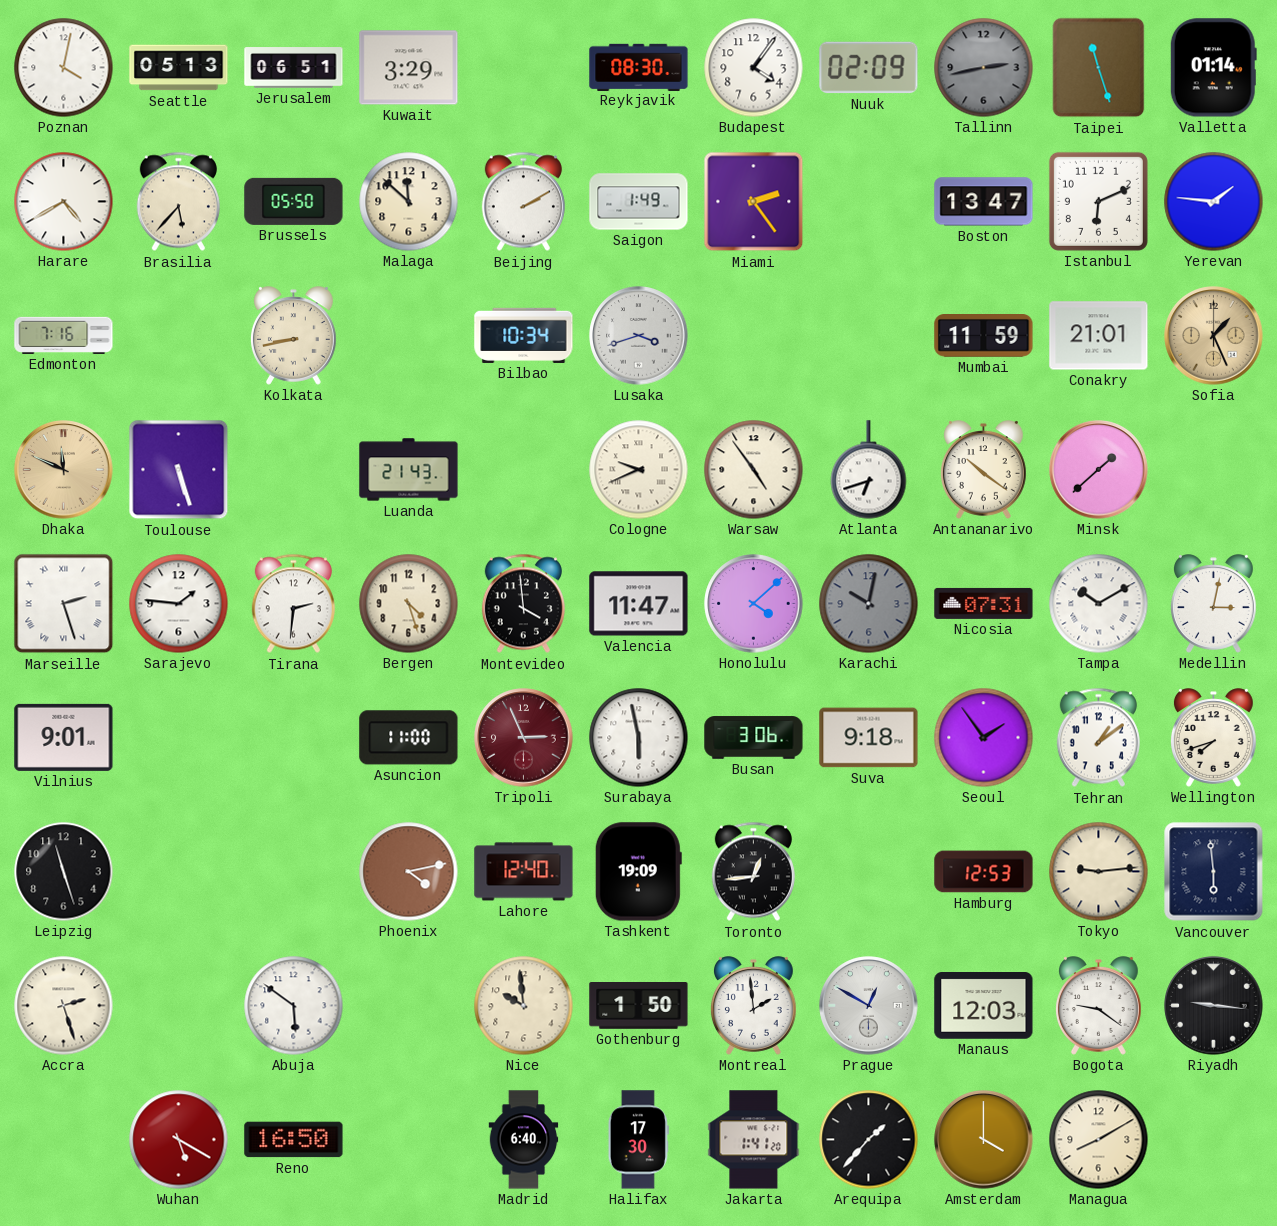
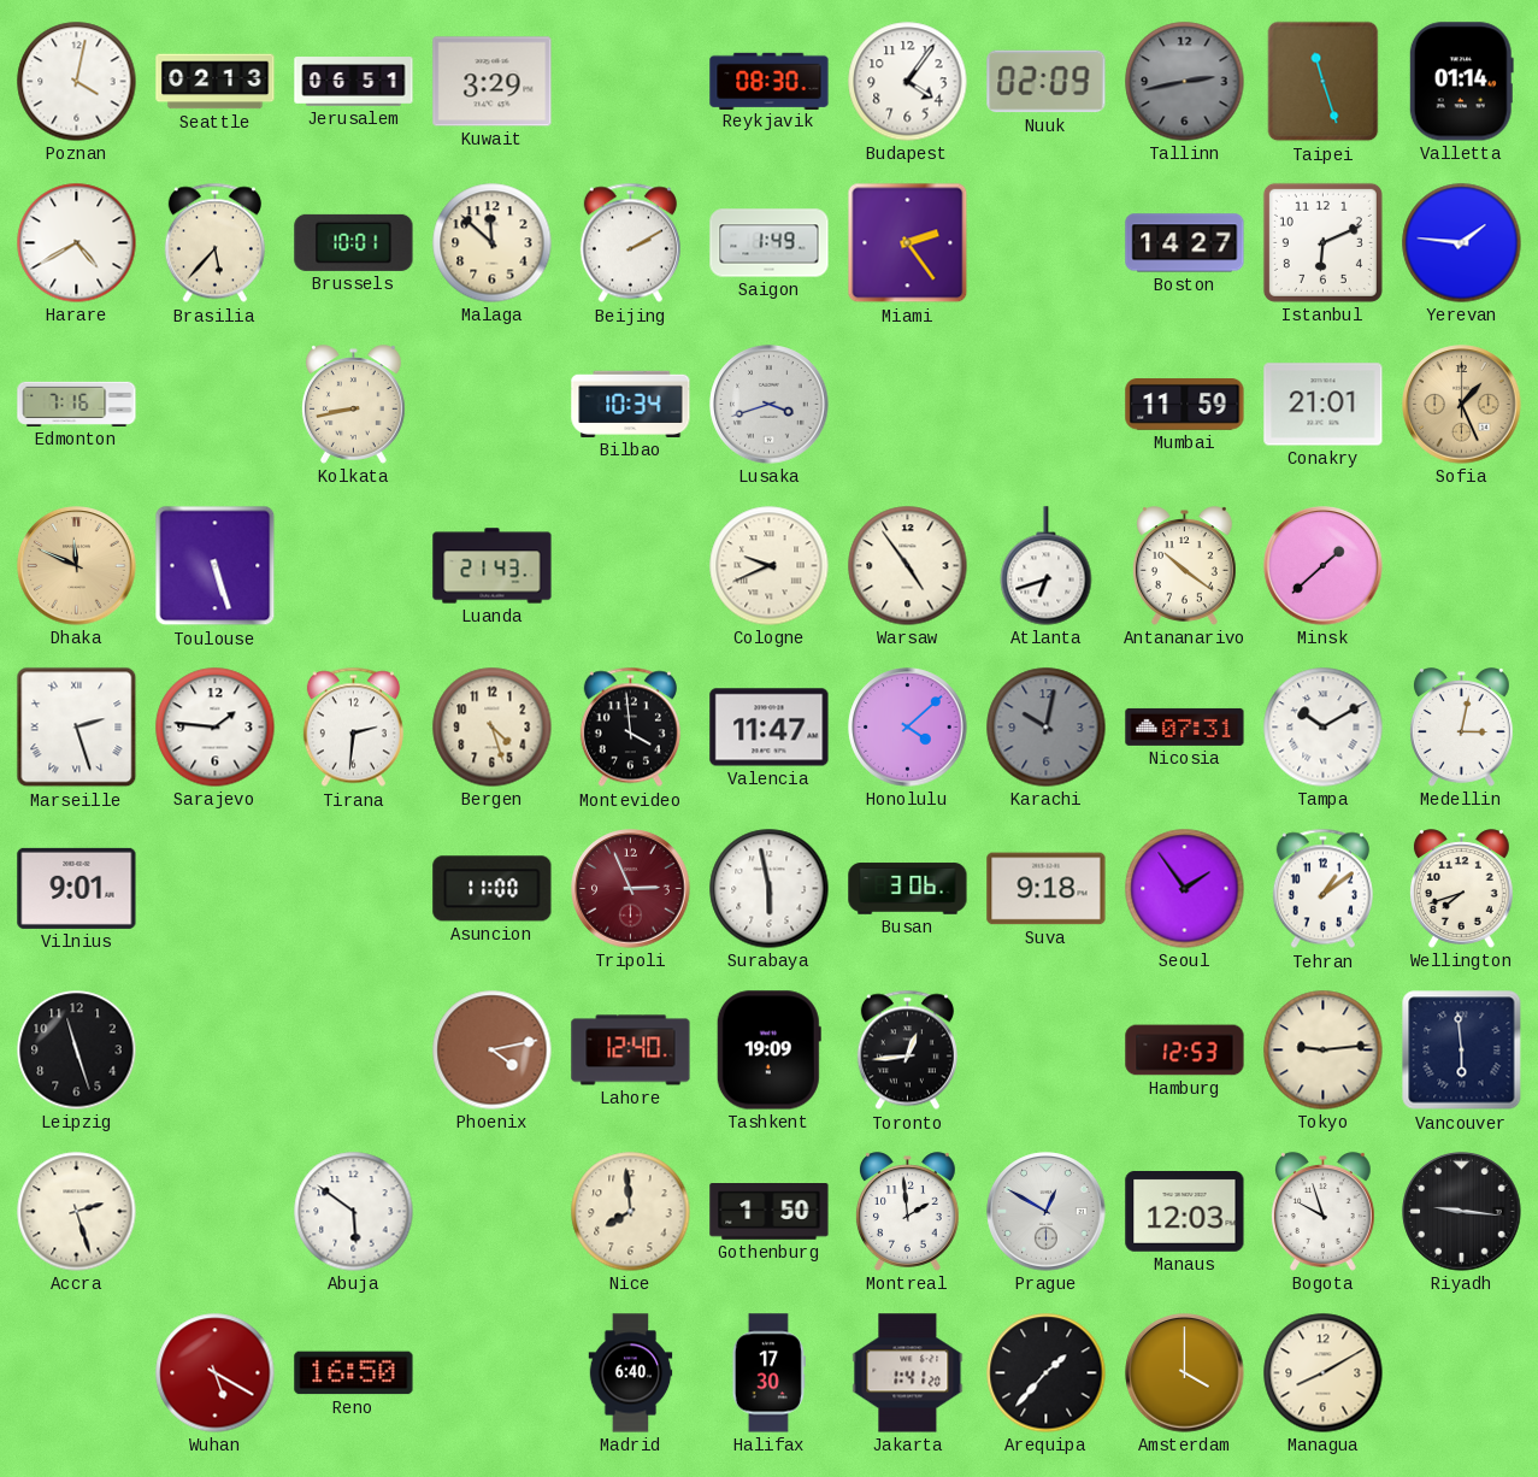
Seattle: 05:13 -> 02:13 (216, 82)
Brussels: 05:50 -> 10:01 (354, 242)
Boston: 13:47 -> 14:27 (1185, 243)
Nice: 9:59 -> 7:59 (631, 1212)
Bogota: 9:21 -> 9:57 (1322, 1212)
